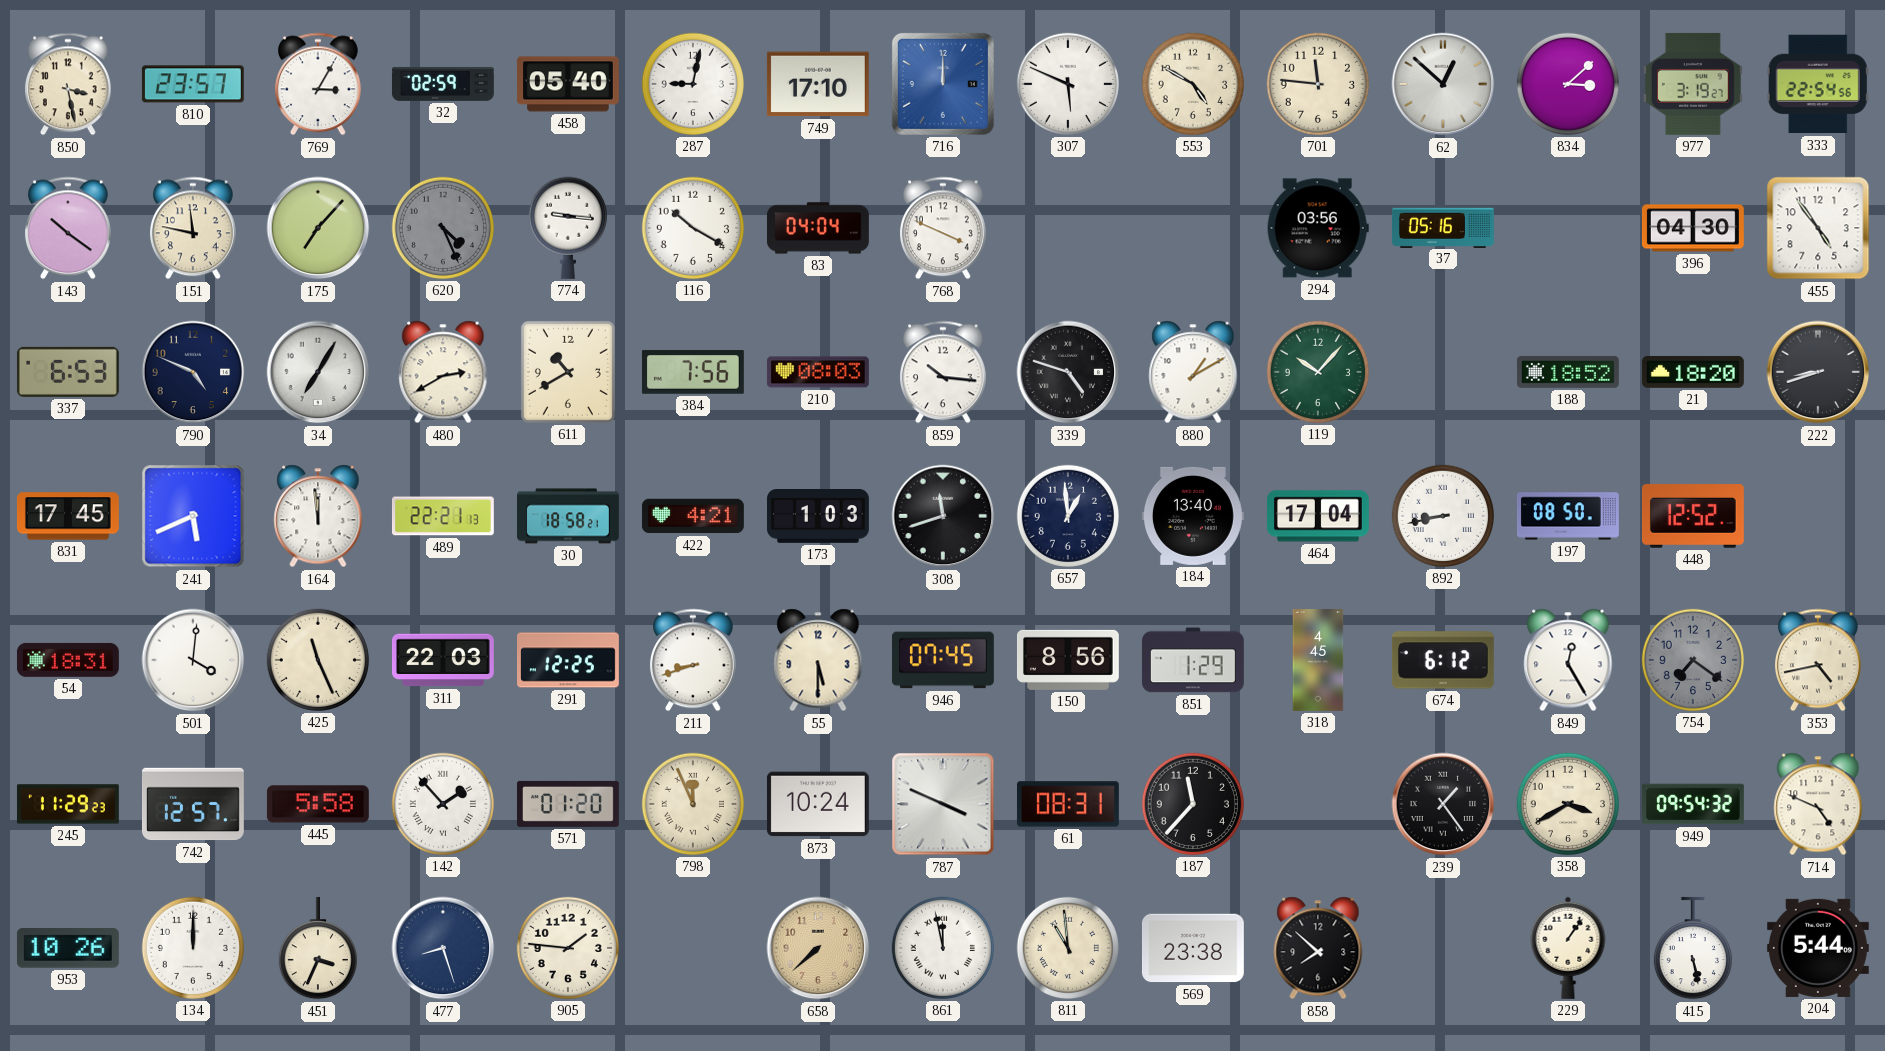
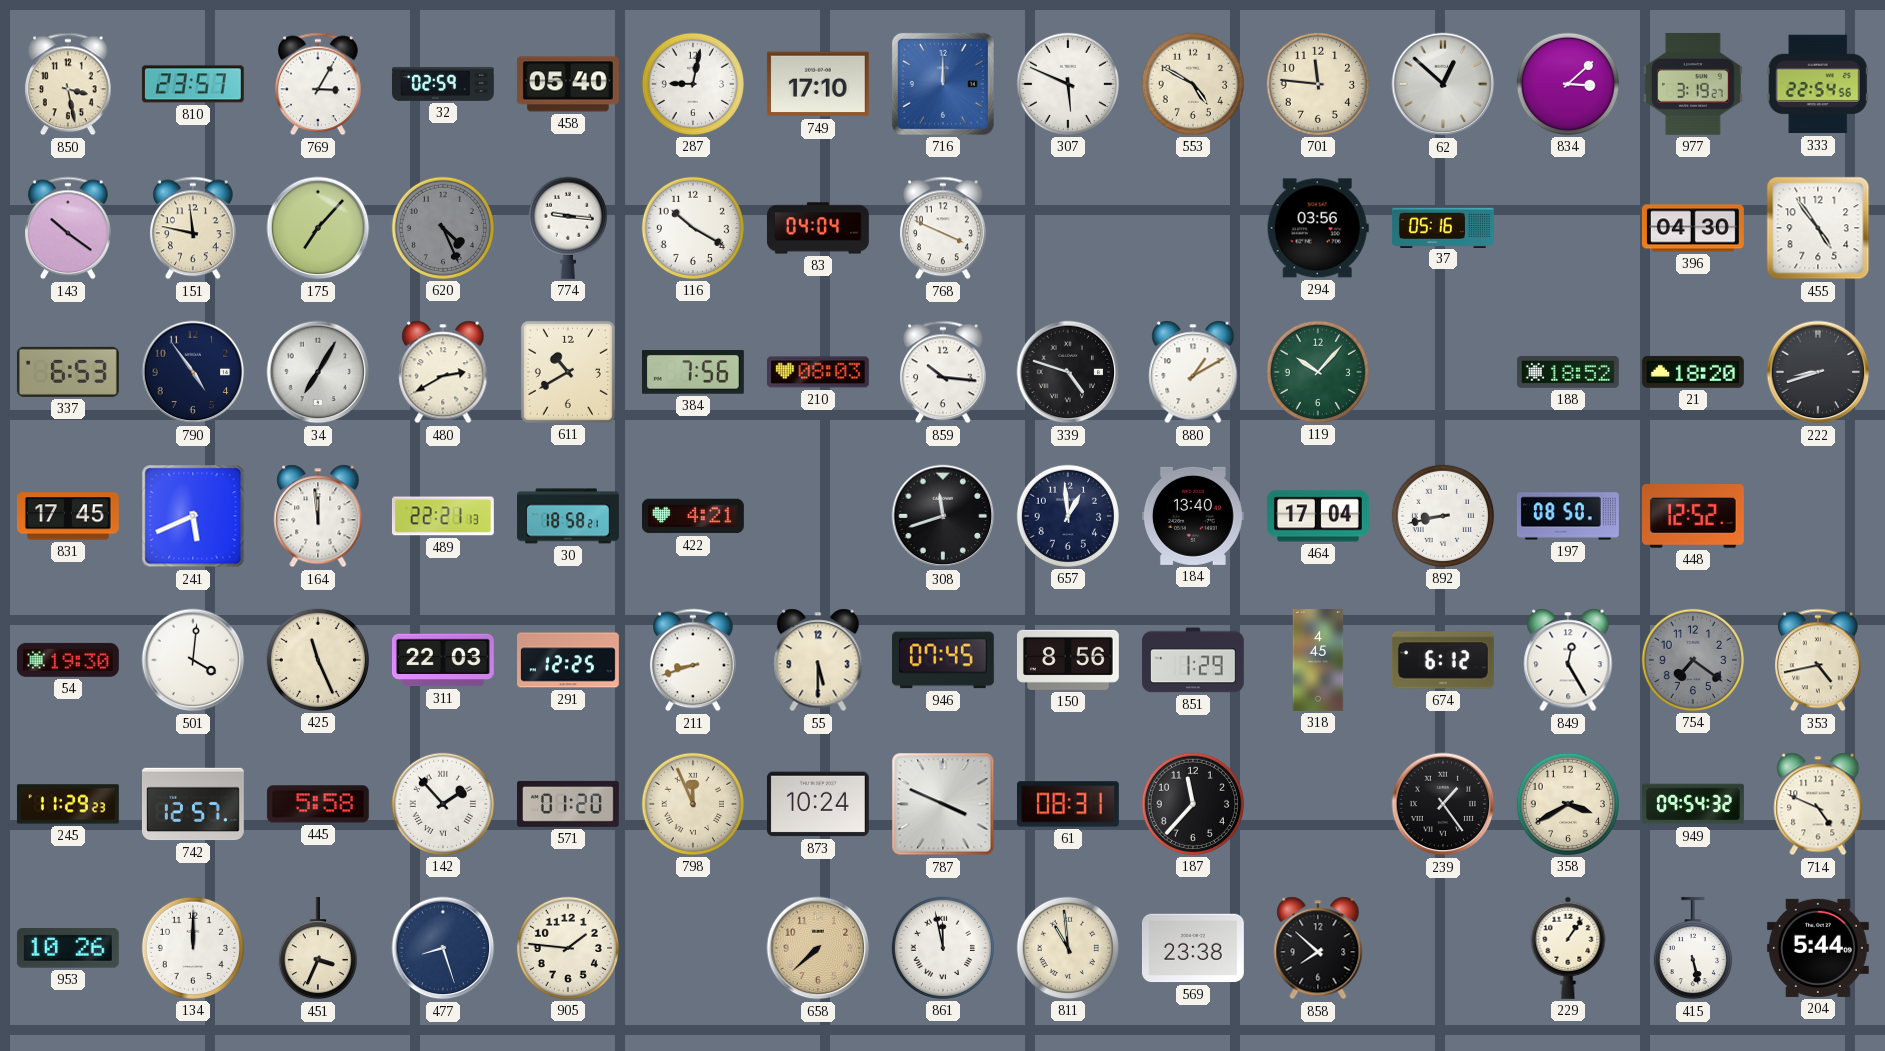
790: 4:49 -> 4:54 (193, 372)
173: 1:03 -> none (819, 517)
54: 18:31 -> 19:30 (68, 660)
